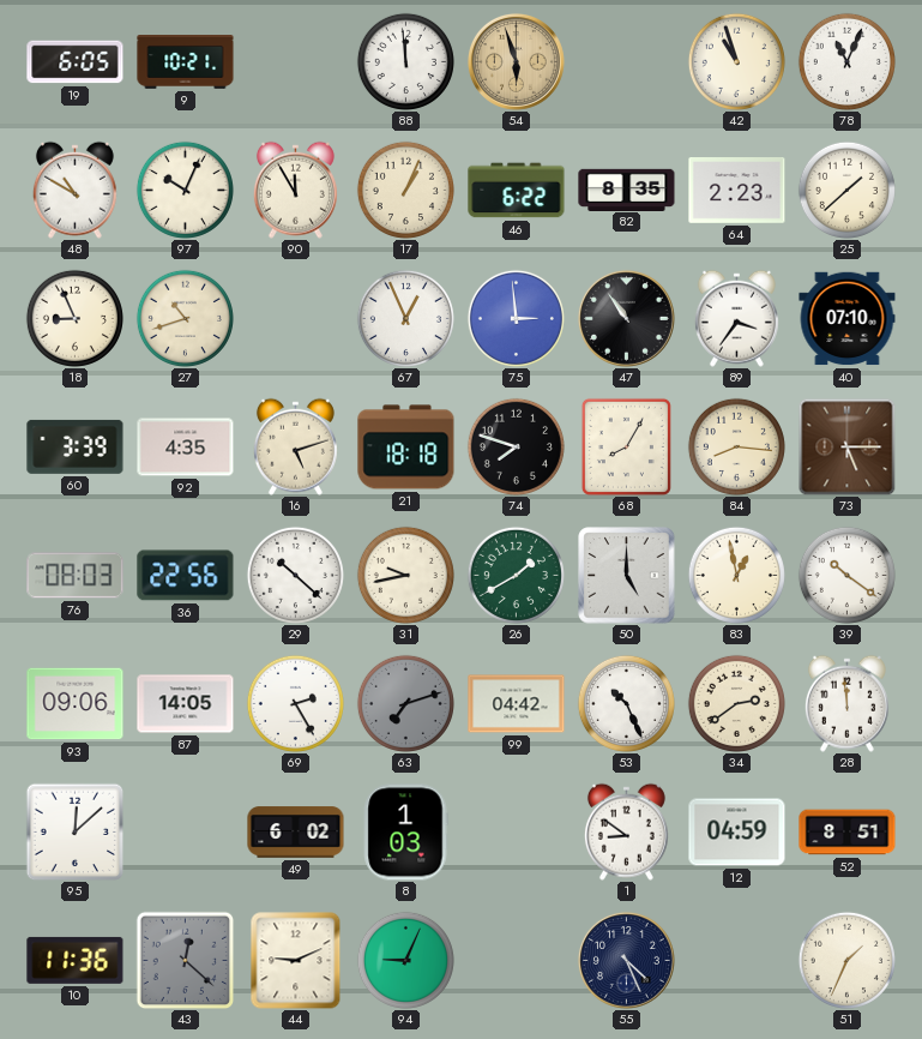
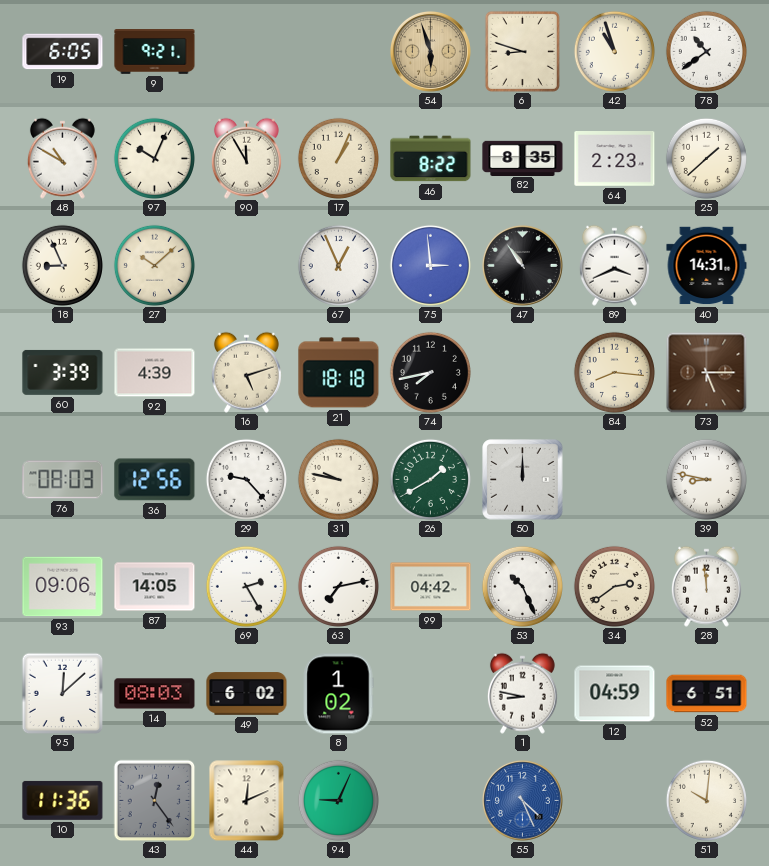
9: 10:21 -> 9:21 (155, 52)
88: 11:59 -> none (405, 61)
6: none -> 8:48 (522, 51)
78: 11:04 -> 10:39 (706, 51)
46: 6:22 -> 8:22 (431, 159)
27: 10:42 -> 10:08 (154, 265)
89: 3:36 -> 3:41 (614, 265)
40: 07:10 -> 14:31 (707, 266)
92: 4:35 -> 4:39 (155, 373)
74: 7:48 -> 7:43 (430, 372)
68: 8:05 -> none (626, 446)
36: 22:56 -> 12:56 (155, 480)
29: 10:22 -> 9:23 (246, 479)
31: 9:43 -> 9:47 (338, 479)
50: 5:00 -> 12:00 (523, 480)
83: 12:58 -> none (736, 575)
39: 10:21 -> 8:47 (706, 479)
63: 7:12 -> 7:13 (338, 586)
63 dial: grey -> white (338, 586)
14: none -> 08:03 (155, 694)
8: 1:03 -> 1:02 (338, 694)
1: 8:51 -> 8:47 (522, 693)
52: 8:51 -> 6:51 (707, 694)
43: 12:22 -> 12:24 (154, 800)
44: 9:11 -> 12:11 (247, 800)
55 dial: navy -> blue (522, 800)
51: 1:34 -> 10:01 (706, 800)
